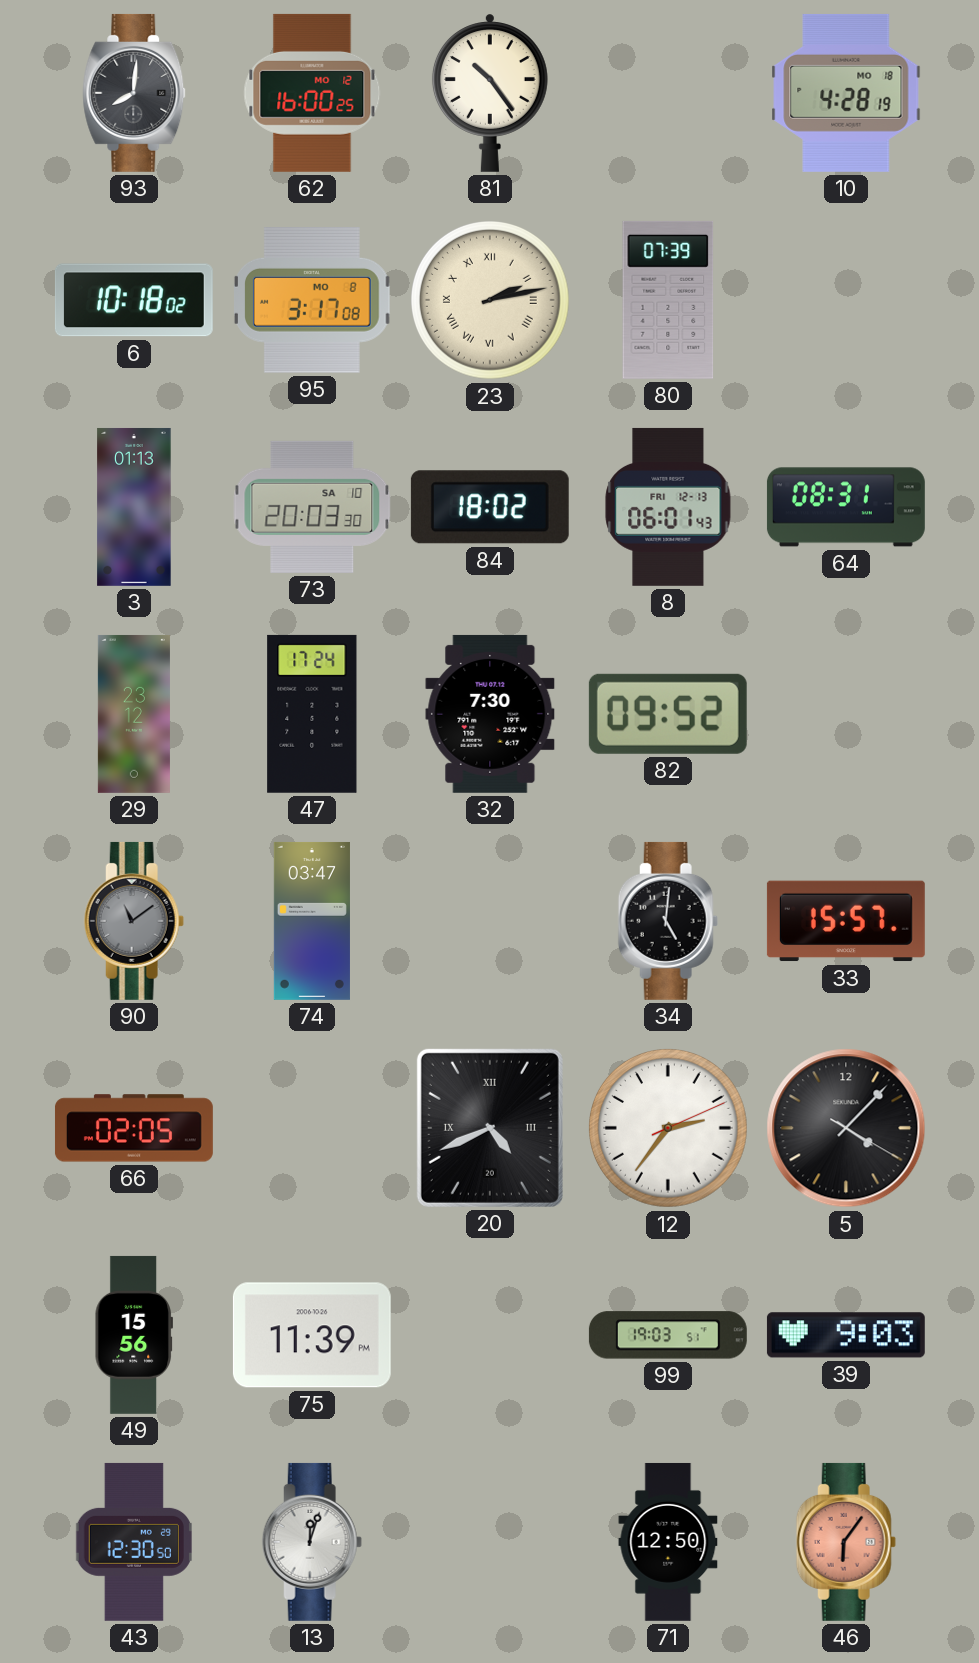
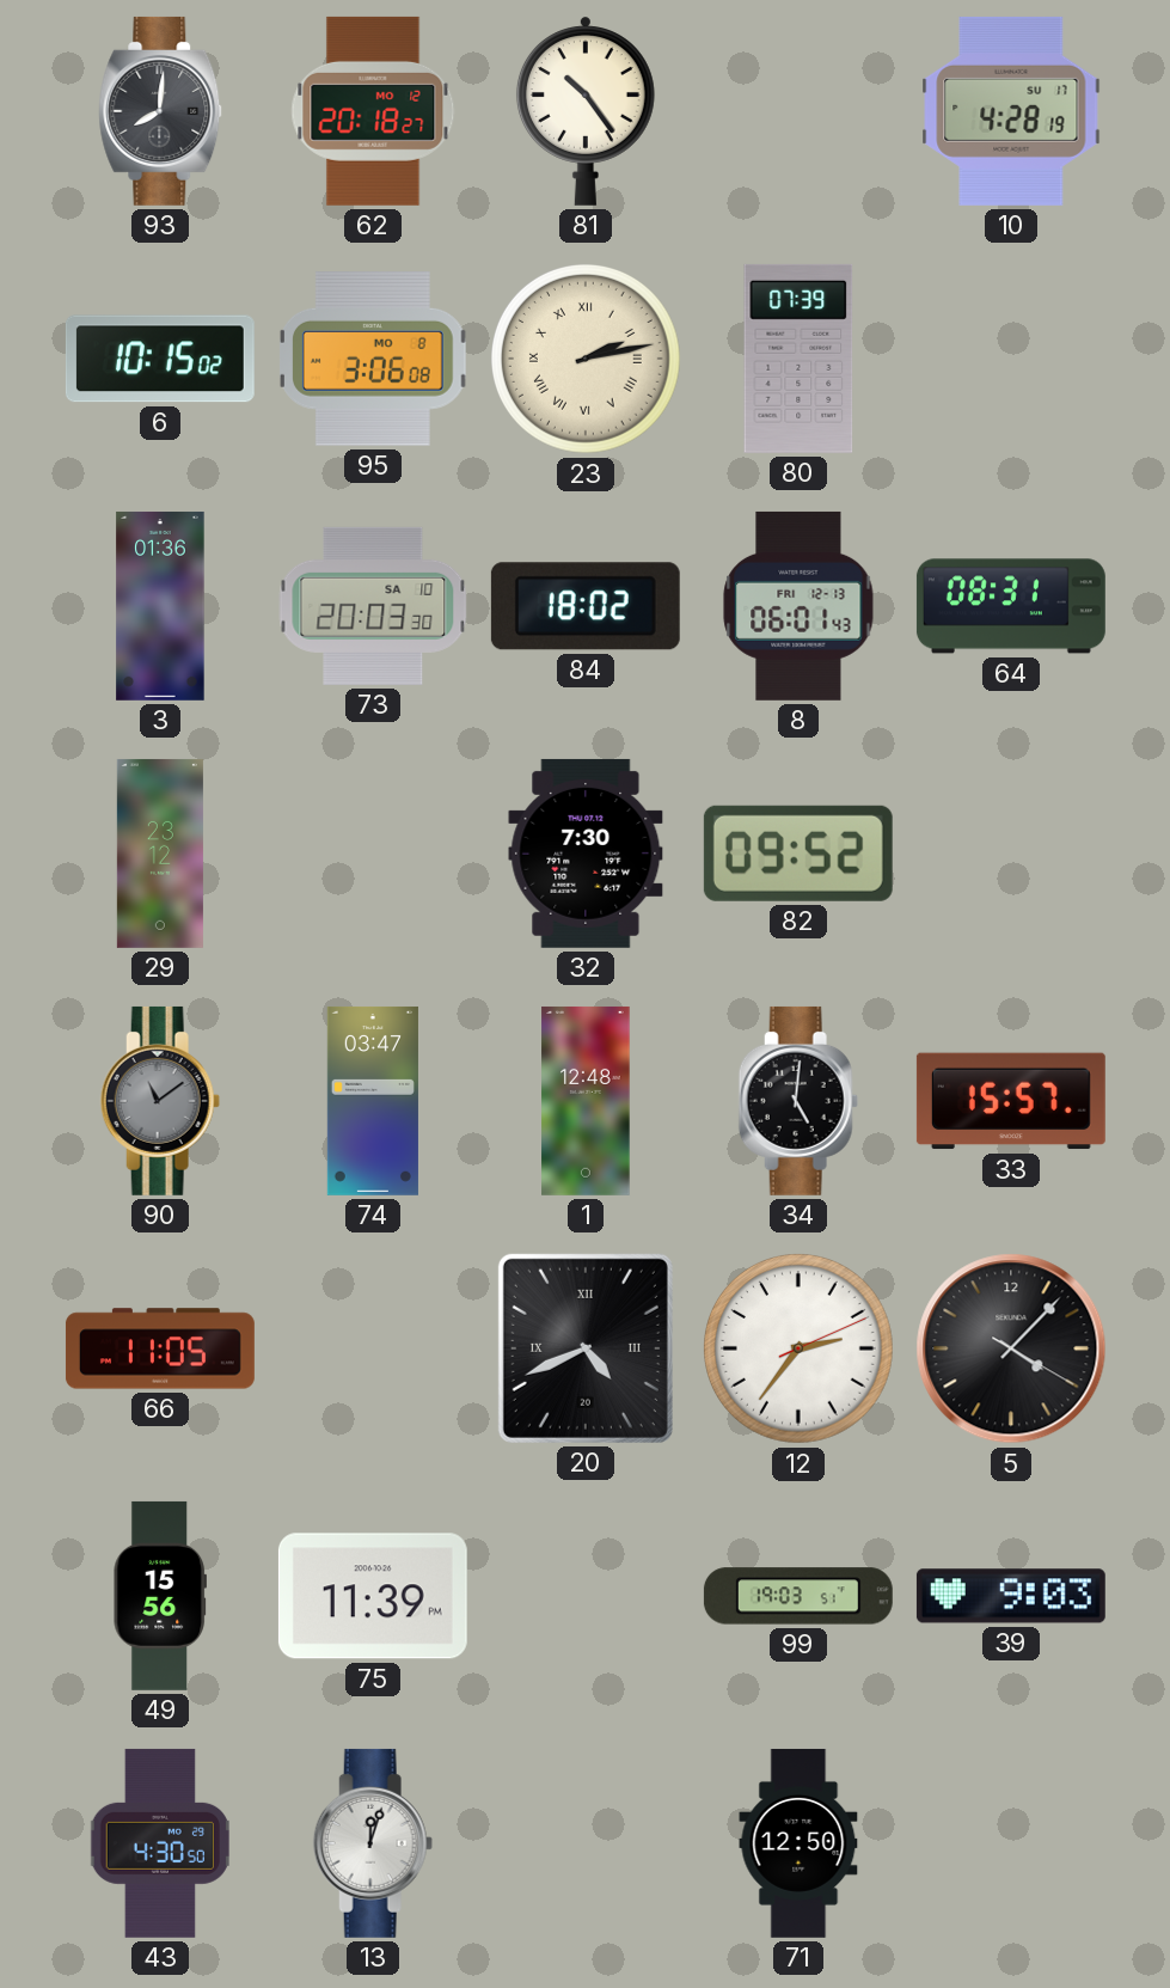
62: 16:00 -> 20:18 (373, 111)
10 date: MO 18 -> SU 17 (1011, 111)
6: 10:18 -> 10:15 (160, 359)
95: 3:17 -> 3:06 (373, 360)
3: 01:13 -> 01:36 (160, 606)
47: 17:24 -> none (312, 714)
1: none -> 12:48 (586, 1101)
66: 02:05 -> 11:05 (160, 1348)
43: 12:30 -> 4:30 (160, 1843)
46: 6:06 -> none (846, 1542)
